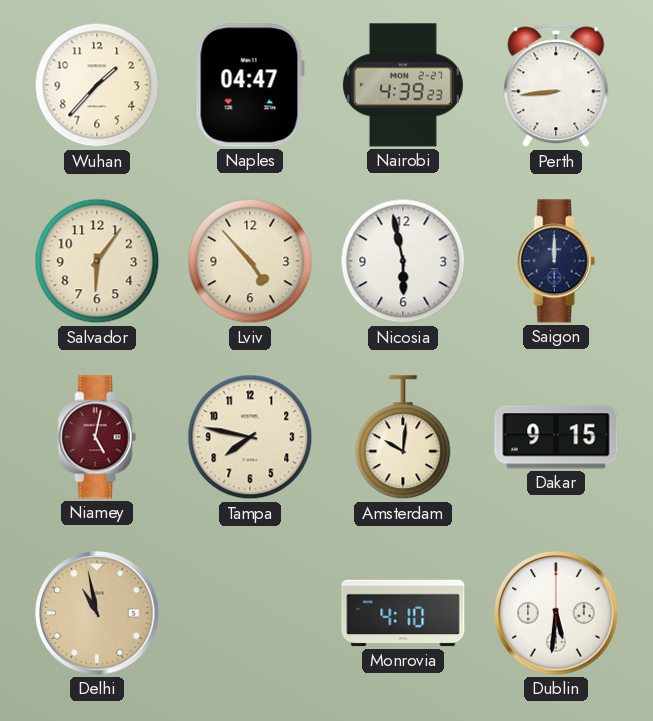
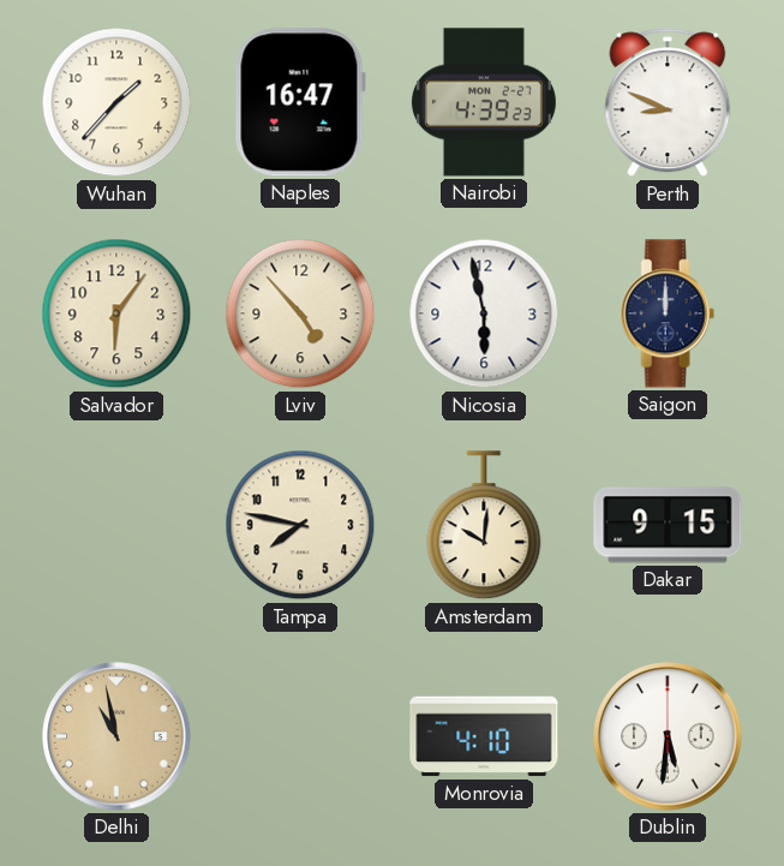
Naples: 04:47 -> 16:47 (300, 102)
Perth: 8:44 -> 8:49 (668, 102)
Niamey: 5:02 -> none (97, 437)
